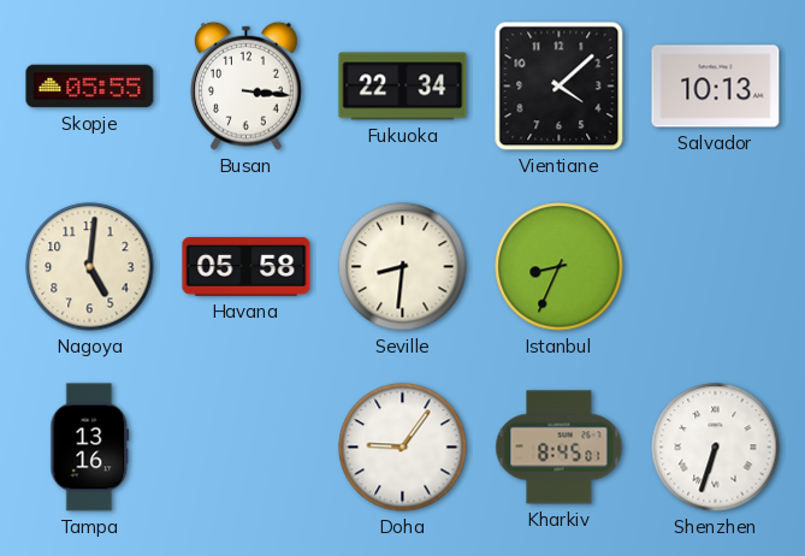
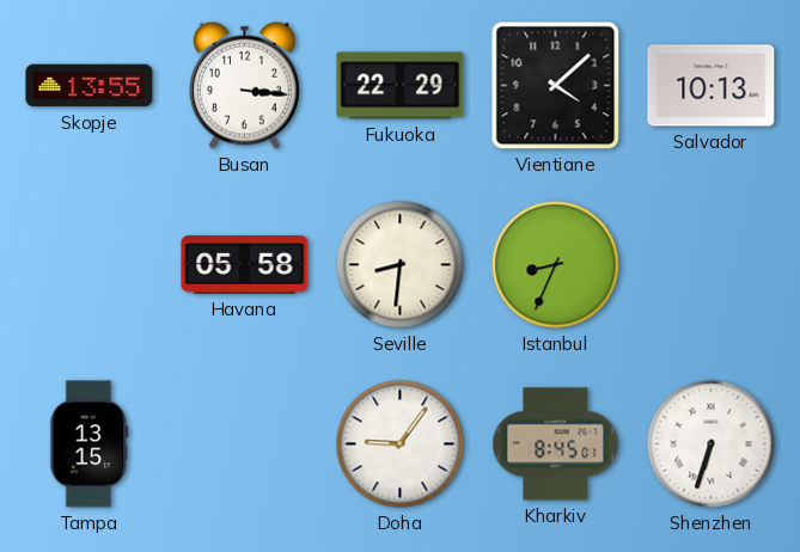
Skopje: 05:55 -> 13:55 (90, 86)
Fukuoka: 22:34 -> 22:29 (401, 86)
Nagoya: 5:01 -> none (90, 267)
Tampa: 13:16 -> 13:15 (90, 444)
